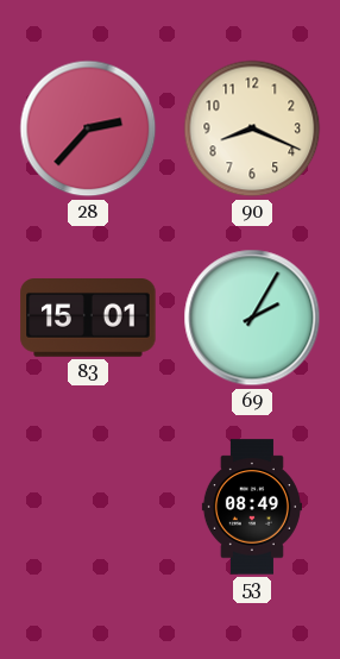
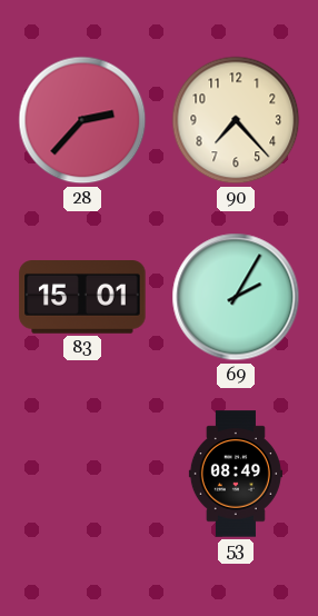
90: 8:19 -> 7:23 (236, 120)
